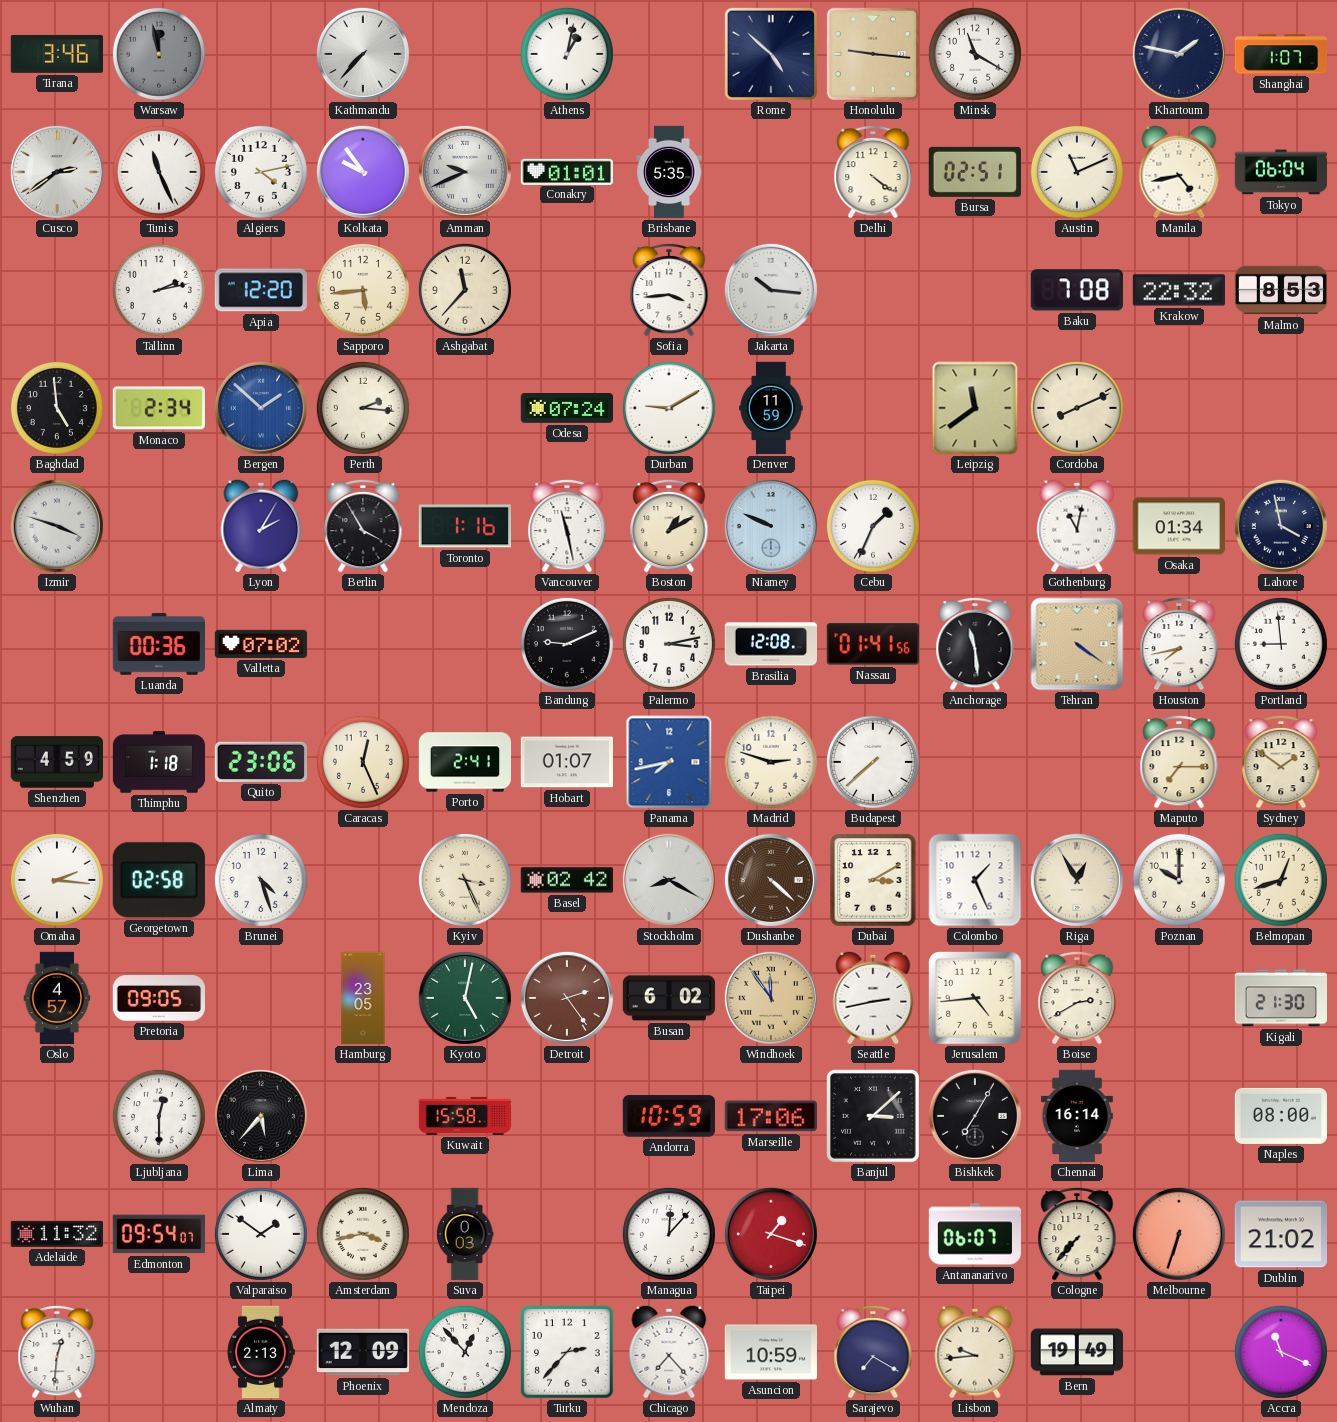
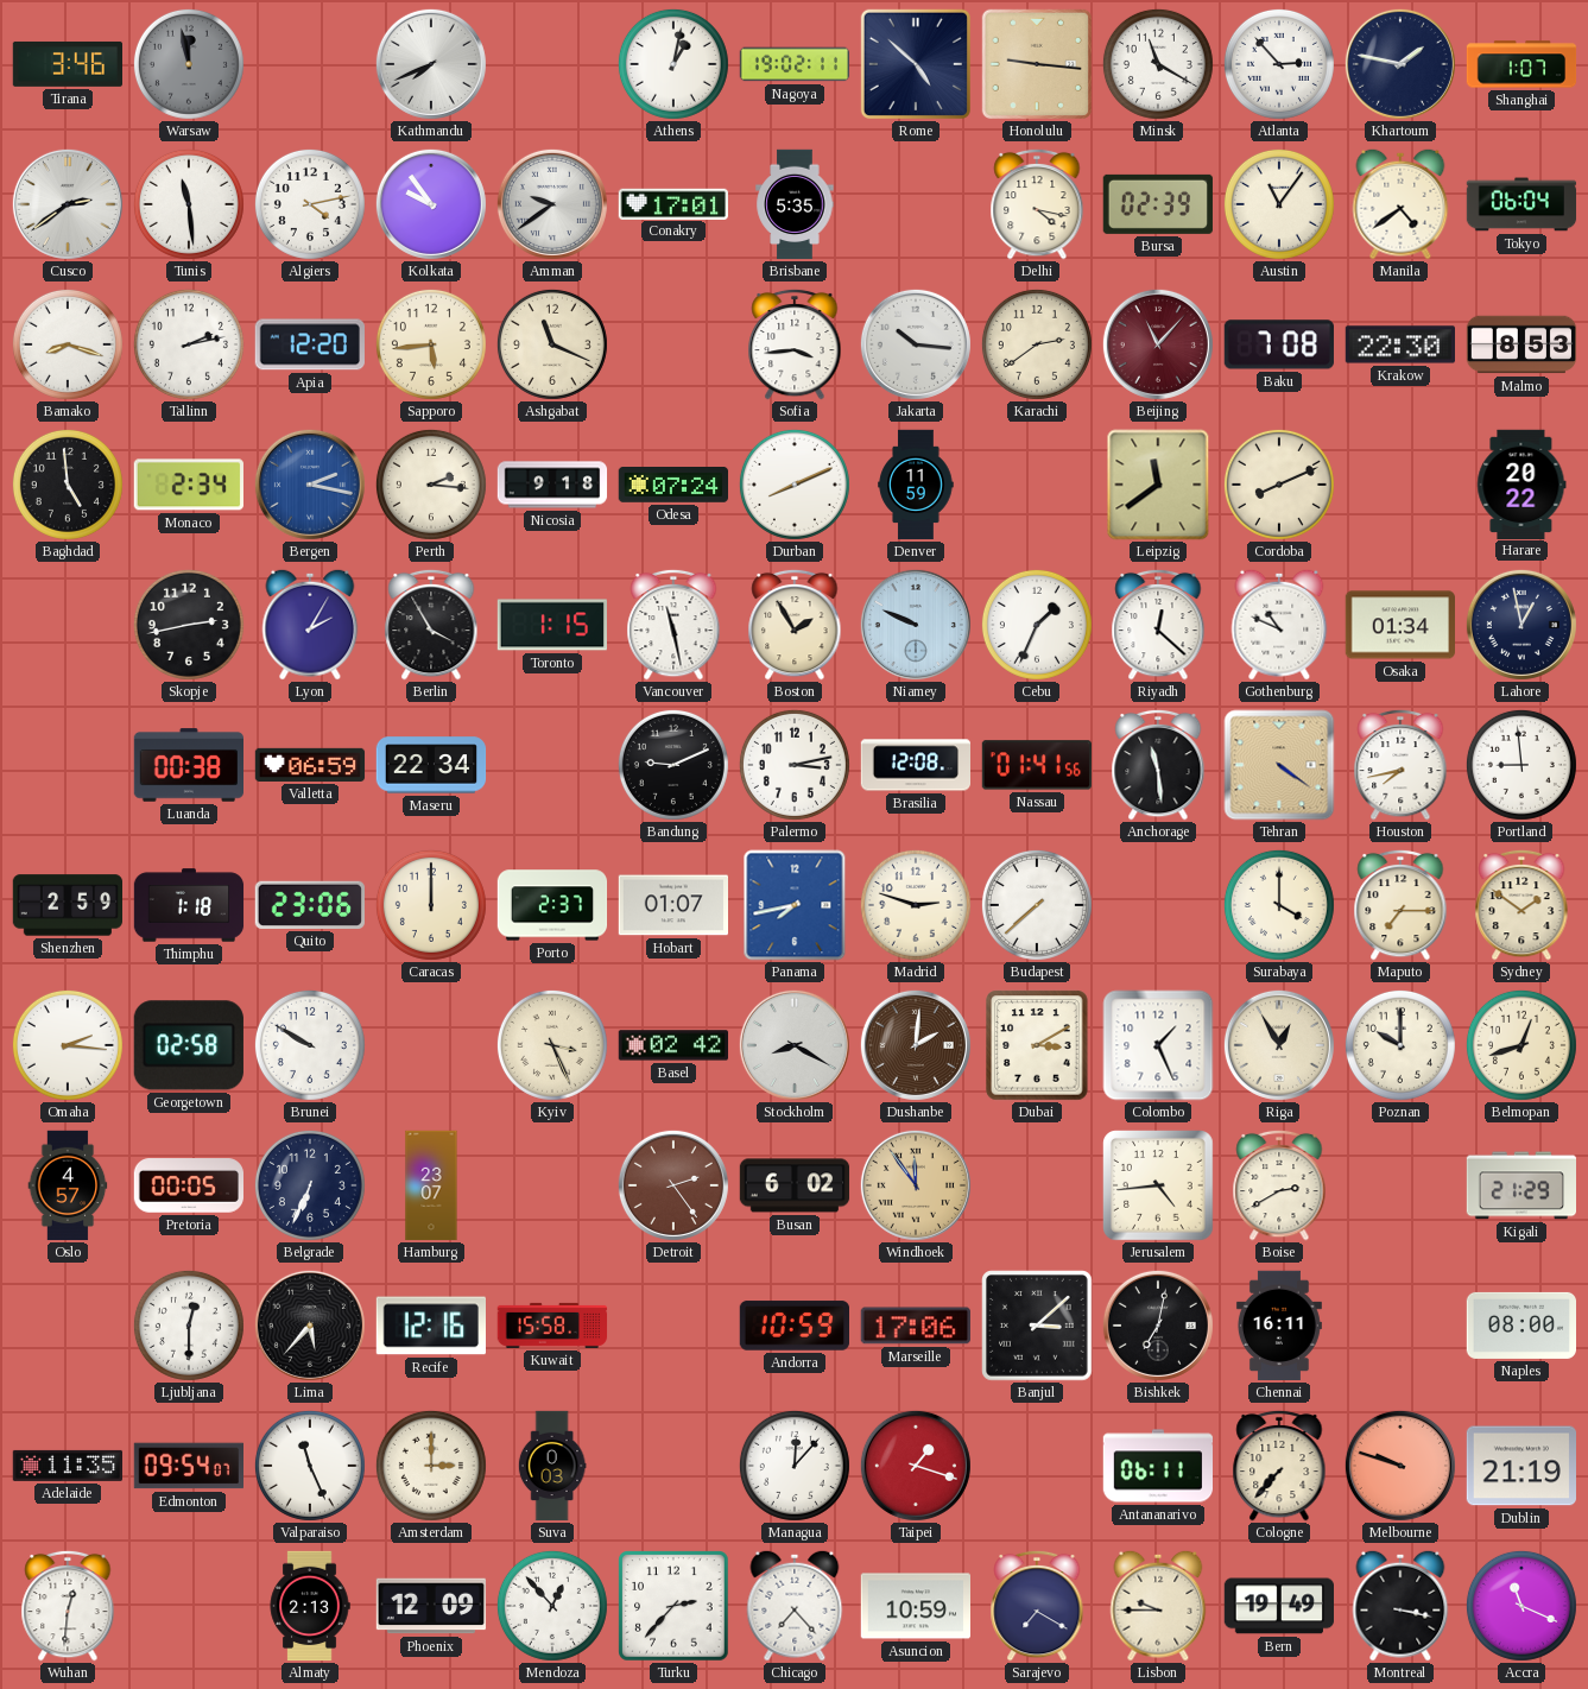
Kathmandu: 7:37 -> 7:41 (431, 64)
Nagoya: none -> 19:02 (795, 64)
Atlanta: none -> 2:53 (1279, 64)
Tunis: 11:26 -> 11:29 (189, 204)
Amman: 9:41 -> 9:39 (552, 204)
Conakry: 01:01 -> 17:01 (672, 203)
Delhi: 4:21 -> 4:17 (1037, 204)
Bursa: 02:51 -> 02:39 (1158, 204)
Austin: 11:11 -> 11:06 (1279, 204)
Manila: 4:43 -> 4:39 (1400, 204)
Bamako: none -> 8:18 (68, 344)
Ashgabat: 11:37 -> 11:19 (552, 344)
Karachi: none -> 2:39 (1037, 344)
Beijing: none -> 11:07 (1158, 344)
Krakow: 22:32 -> 22:30 (1399, 344)
Bergen: 1:52 -> 2:17 (310, 485)
Nicosia: none -> 9:18 (552, 485)
Durban: 9:10 -> 8:11 (795, 485)
Harare: none -> 20:22 (1521, 483)
Izmir: 3:48 -> none (57, 526)
Skopje: none -> 2:43 (189, 625)
Toronto: 1:16 -> 1:15 (551, 625)
Boston: 1:10 -> 1:55 (795, 625)
Riyadh: none -> 12:22 (1158, 625)
Gothenburg: 11:02 -> 10:49 (1279, 625)
Lahore: 3:58 -> 12:58 (1521, 625)
Luanda: 00:36 -> 00:38 (188, 765)
Valletta: 07:02 -> 06:59 (310, 765)
Maseru: none -> 22:34 (431, 765)
Shenzhen: 4:59 -> 2:59 (68, 905)
Caracas: 12:26 -> 12:00 (431, 905)
Porto: 2:41 -> 2:37 (552, 905)
Surabaya: none -> 4:00 (1279, 905)
Brunei: 4:27 -> 9:50 (310, 1045)
Dushanbe: 4:22 -> 2:01 (916, 1045)
Pretoria: 09:05 -> 00:05 (189, 1185)
Belgrade: none -> 6:34 (310, 1185)
Hamburg: 23:05 -> 23:07 (431, 1185)
Kyoto: 5:02 -> none (465, 998)
Seattle: 2:43 -> none (873, 998)
Kigali: 21:30 -> 21:29 (1520, 1185)
Recife: none -> 12:16 (430, 1326)
Bishkek: 7:05 -> 7:02 (1158, 1326)
Chennai: 16:14 -> 16:11 (1279, 1326)
Adelaide: 11:32 -> 11:35 (67, 1466)
Valparaiso: 1:51 -> 11:26 (310, 1466)
Amsterdam: 3:43 -> 3:00 (431, 1466)
Antananarivo: 06:07 -> 06:11 (1157, 1466)
Melbourne: 6:33 -> 9:48 (1400, 1466)
Dublin: 21:02 -> 21:19 (1520, 1466)
Lisbon: 9:44 -> 9:45 (1158, 1606)
Montreal: none -> 3:17 (1400, 1606)
